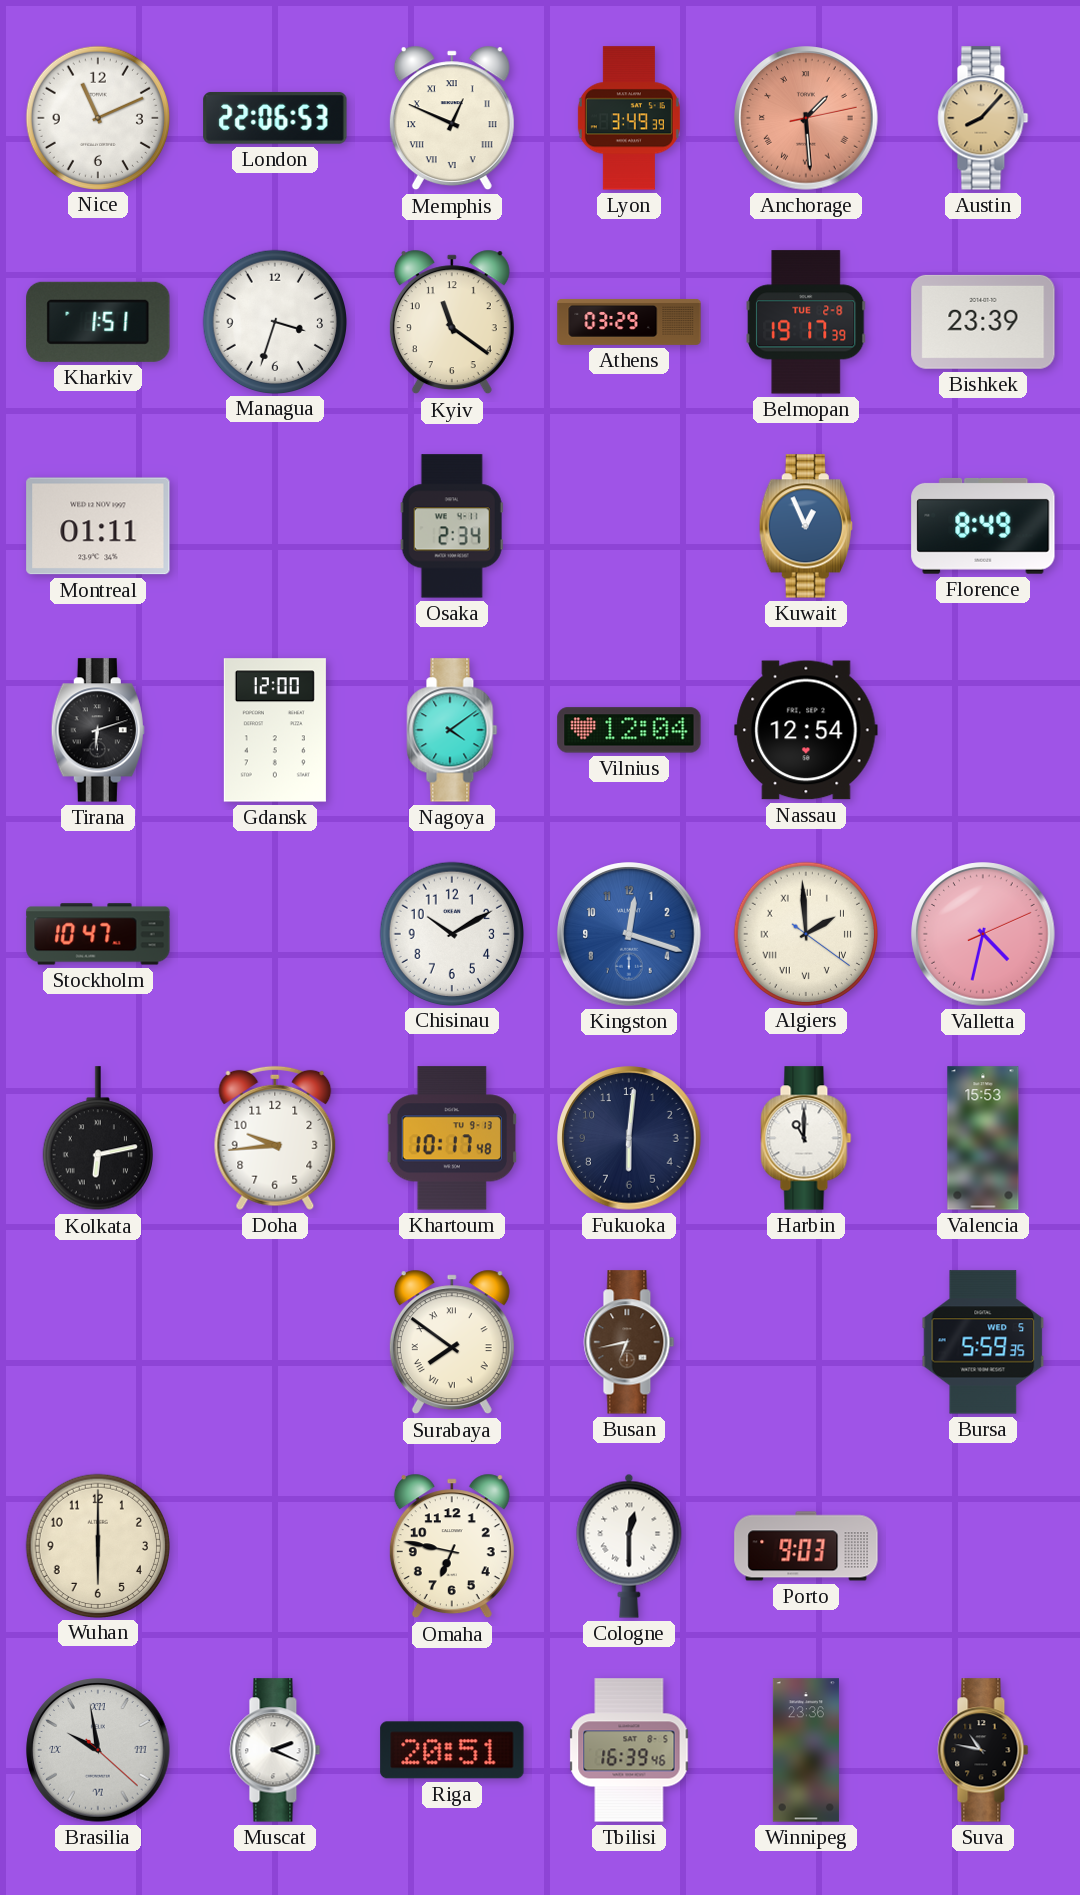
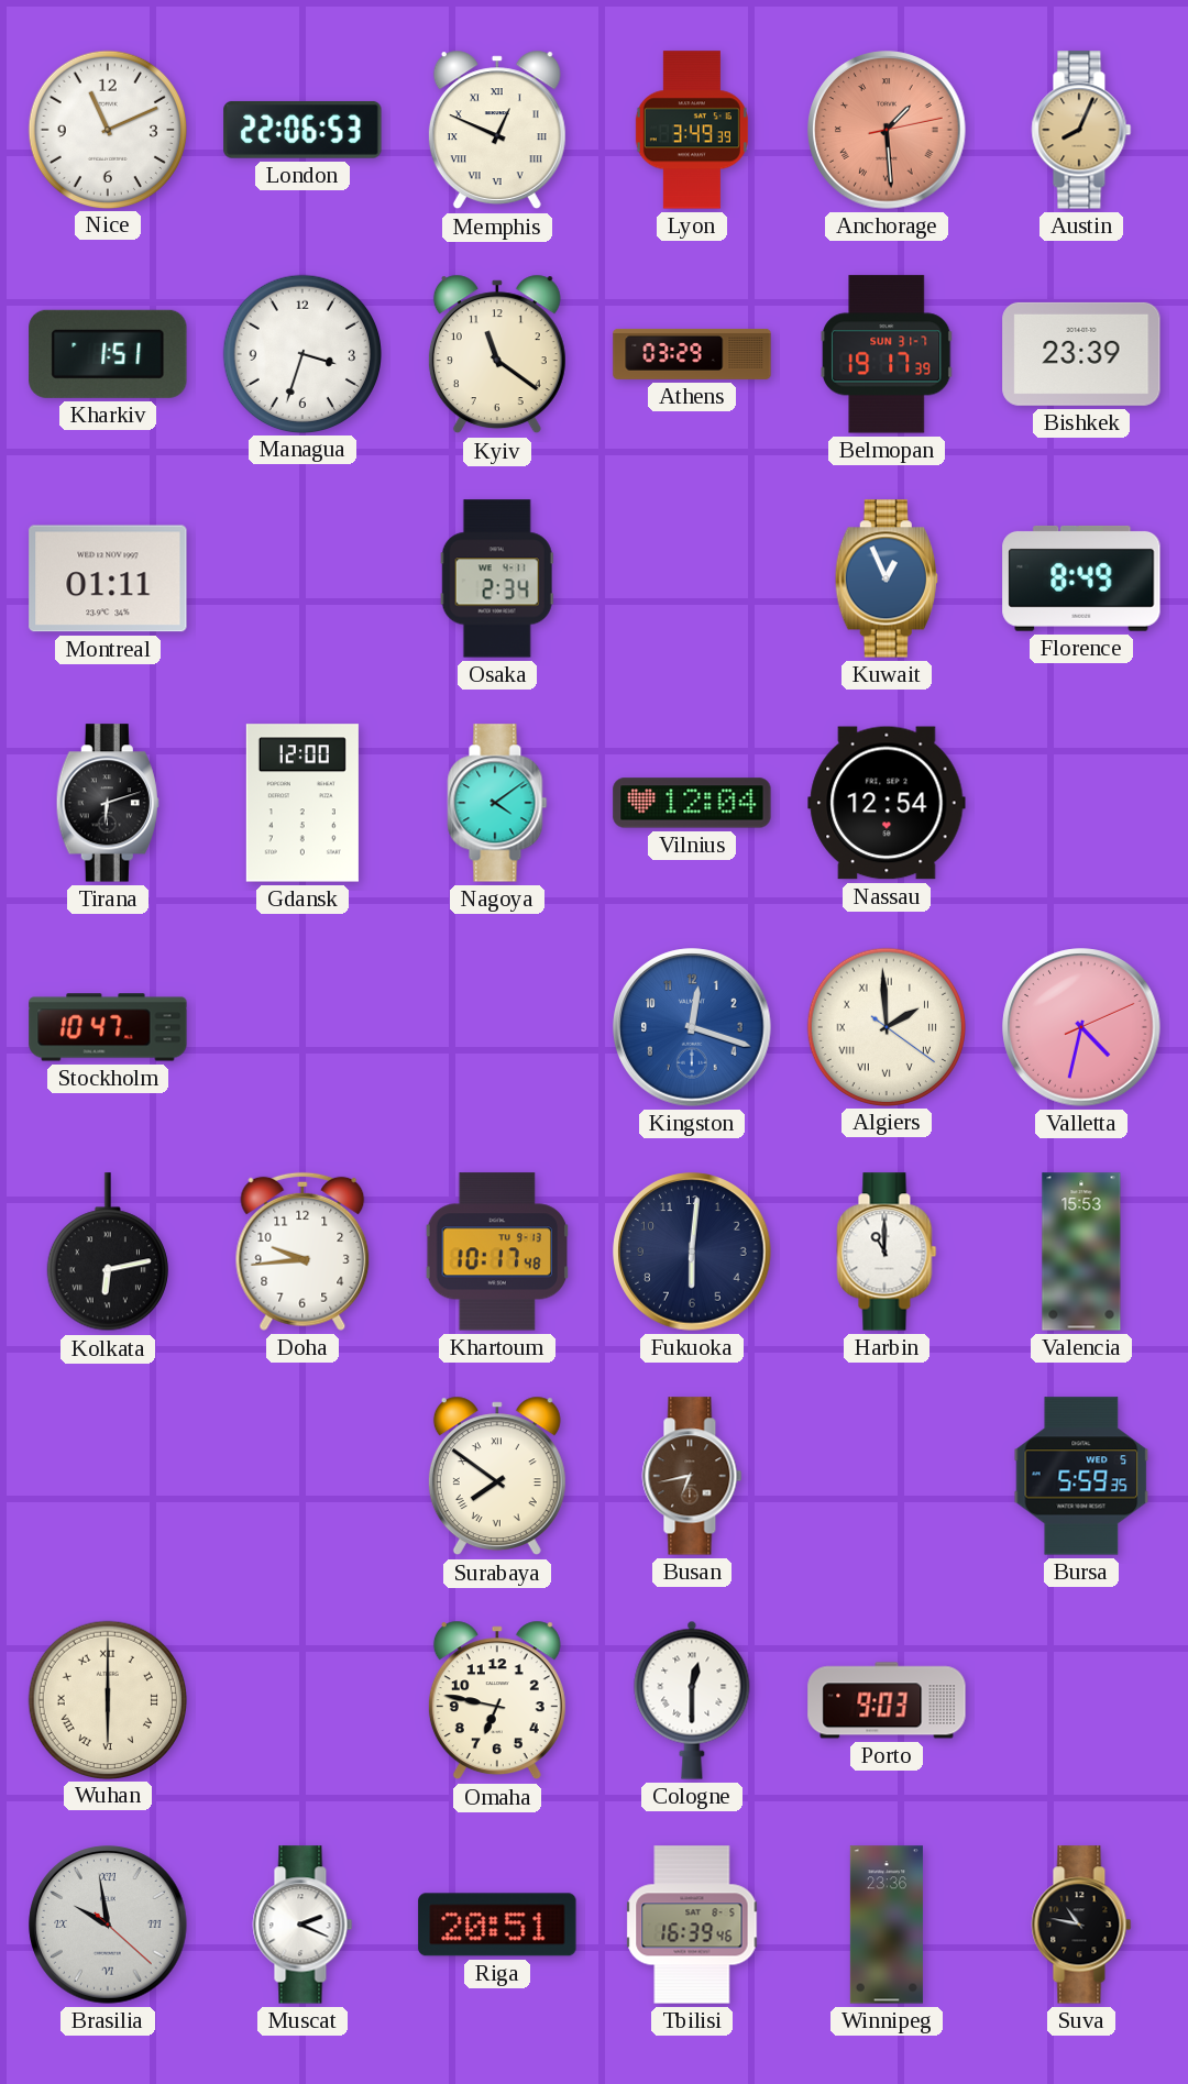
Austin: 8:07 -> 8:04 (1081, 130)
Belmopan date: TUE 2-8 -> SUN 31-7 (887, 354)
Chisinau: 10:10 -> none (451, 933)
Wuhan numerals: Arabic -> Roman (107, 1699)
